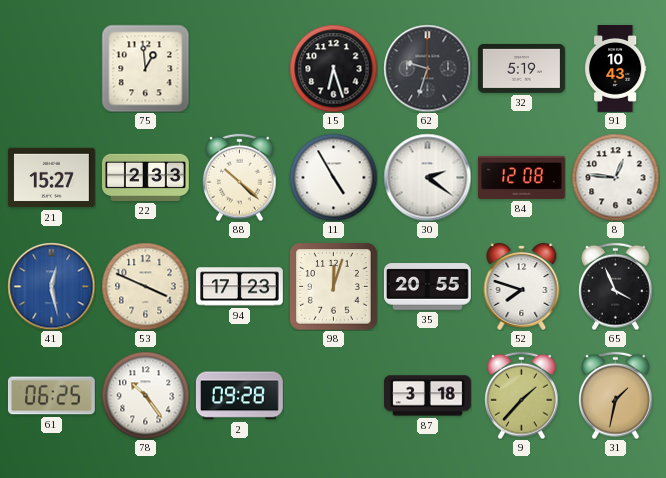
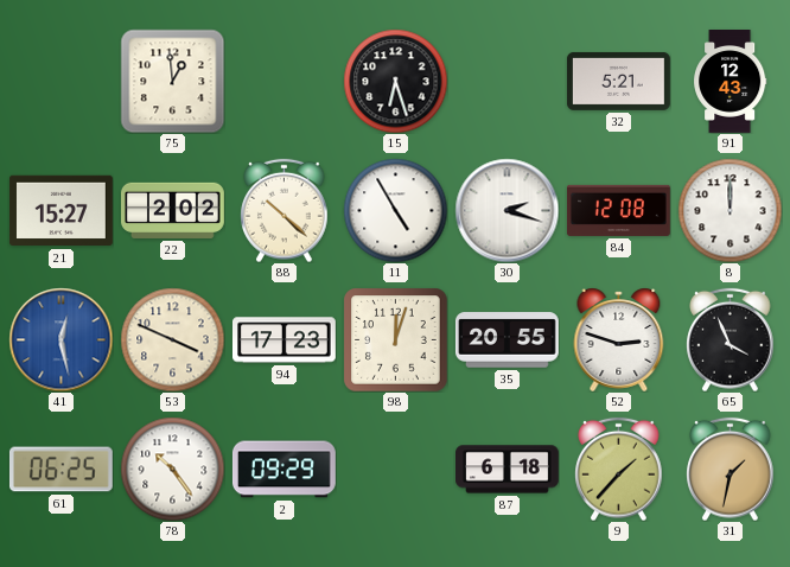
62: 9:33 -> none (427, 68)
32: 5:19 -> 5:21 (619, 81)
91: 10:43 -> 12:43 (731, 82)
22: 2:33 -> 2:02 (173, 210)
30: 2:21 -> 2:18 (507, 210)
8: 12:46 -> 12:00 (730, 210)
52: 7:48 -> 2:48 (619, 339)
2: 09:28 -> 09:29 (283, 470)
87: 3:18 -> 6:18 (508, 470)
